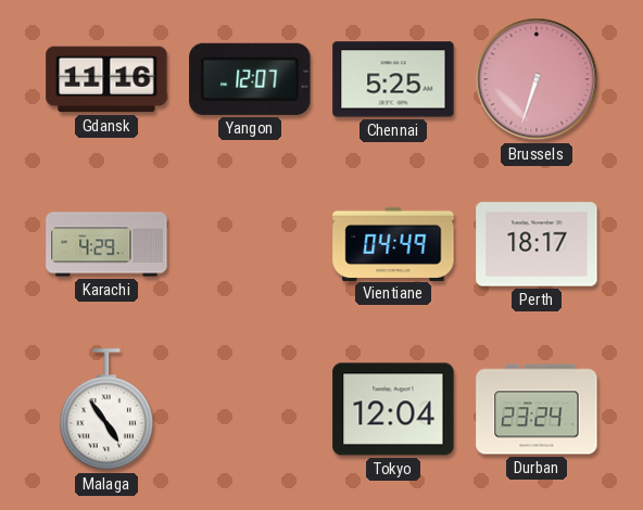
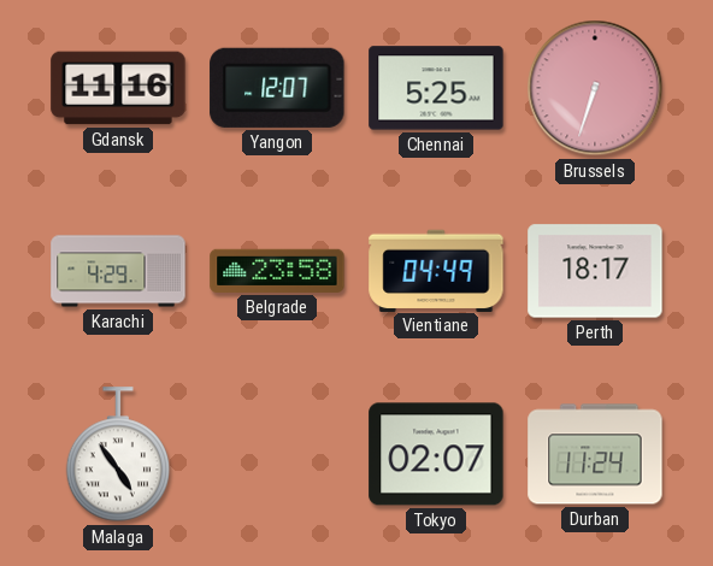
Belgrade: none -> 23:58 (277, 271)
Tokyo: 12:04 -> 02:07 (436, 454)
Durban: 23:24 -> 11:24 (595, 454)
